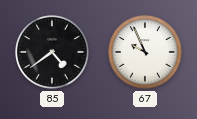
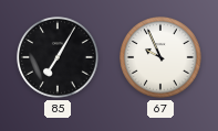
85: 4:39 -> 7:05 (58, 57)
